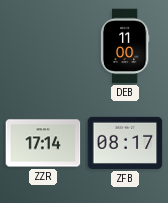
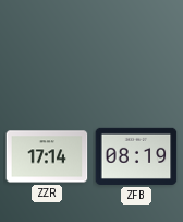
DEB: 11:00 -> none (125, 46)
ZFB: 08:17 -> 08:19 (136, 156)
